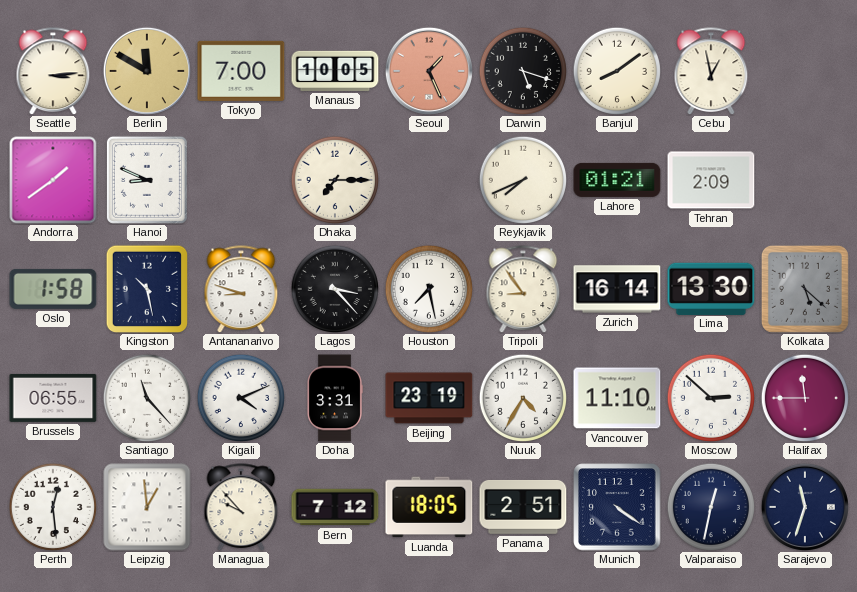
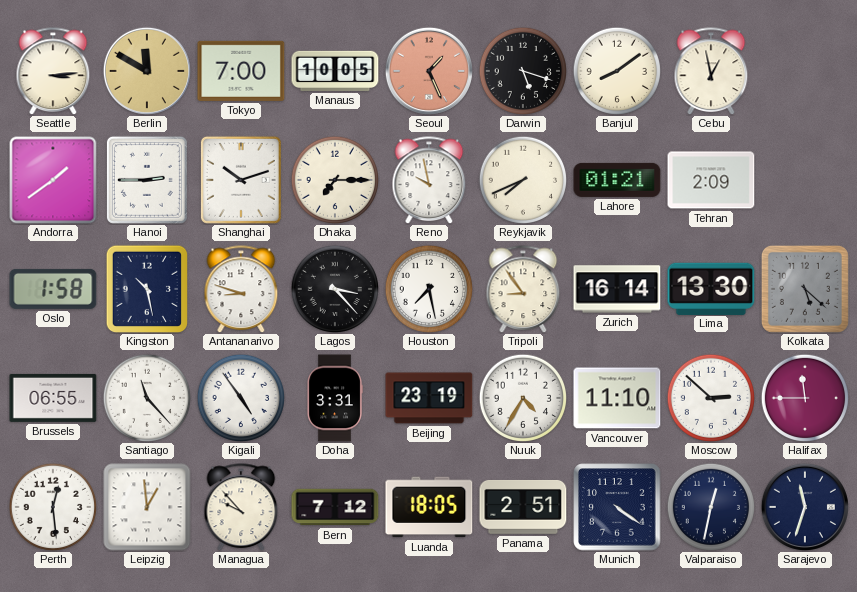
Hanoi: 8:49 -> 2:45 (147, 180)
Shanghai: none -> 10:12 (241, 180)
Reno: none -> 9:58 (429, 180)
Kigali: 4:11 -> 4:54 (240, 397)
